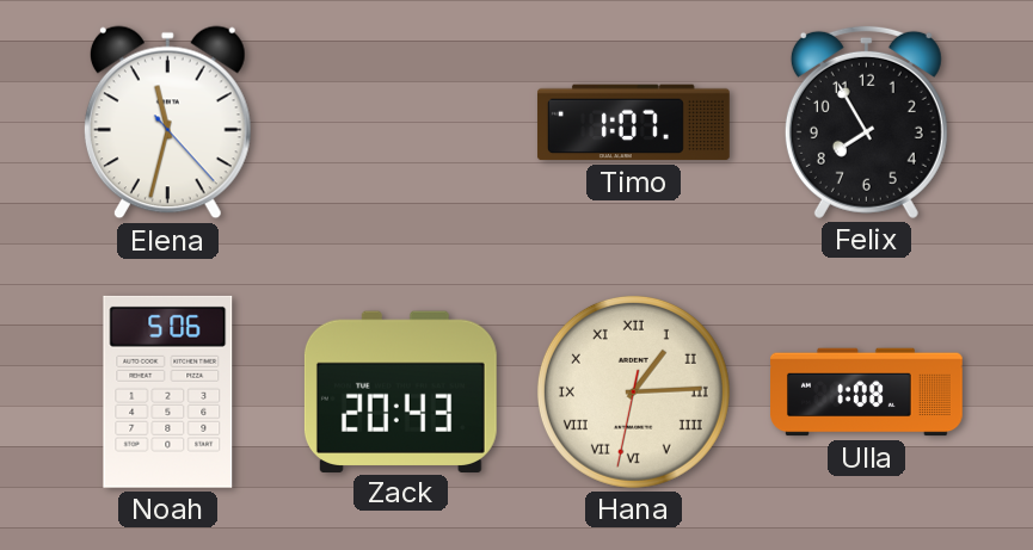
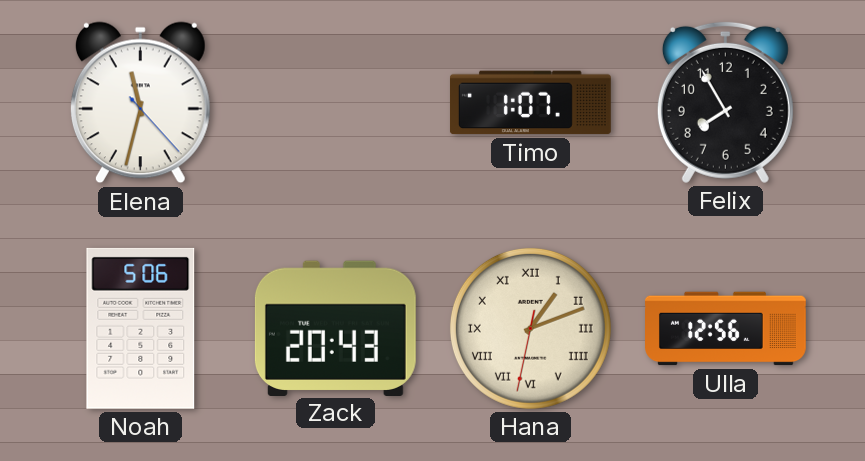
Hana: 1:14 -> 1:11 (530, 328)
Ulla: 1:08 -> 12:56 (726, 329)
